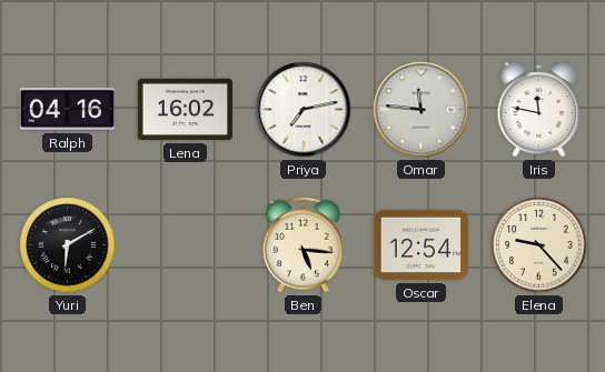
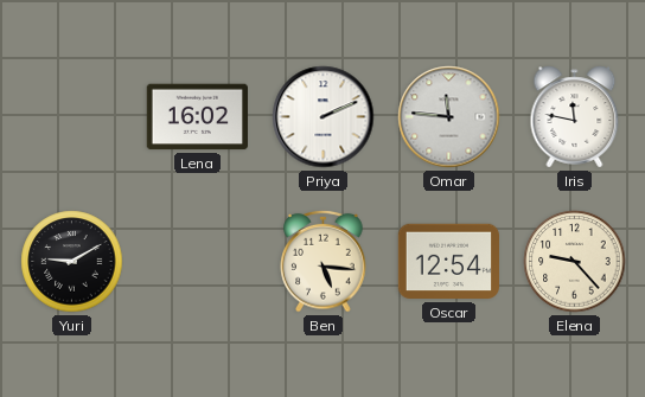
Ralph: 04:16 -> none (67, 109)
Priya: 7:13 -> 2:11 (324, 117)
Yuri: 6:10 -> 9:10 (72, 262)
